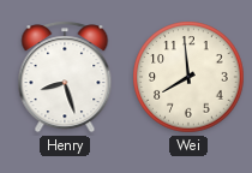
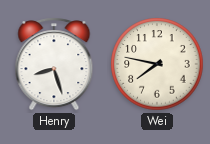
Wei: 7:59 -> 7:47 (157, 64)
